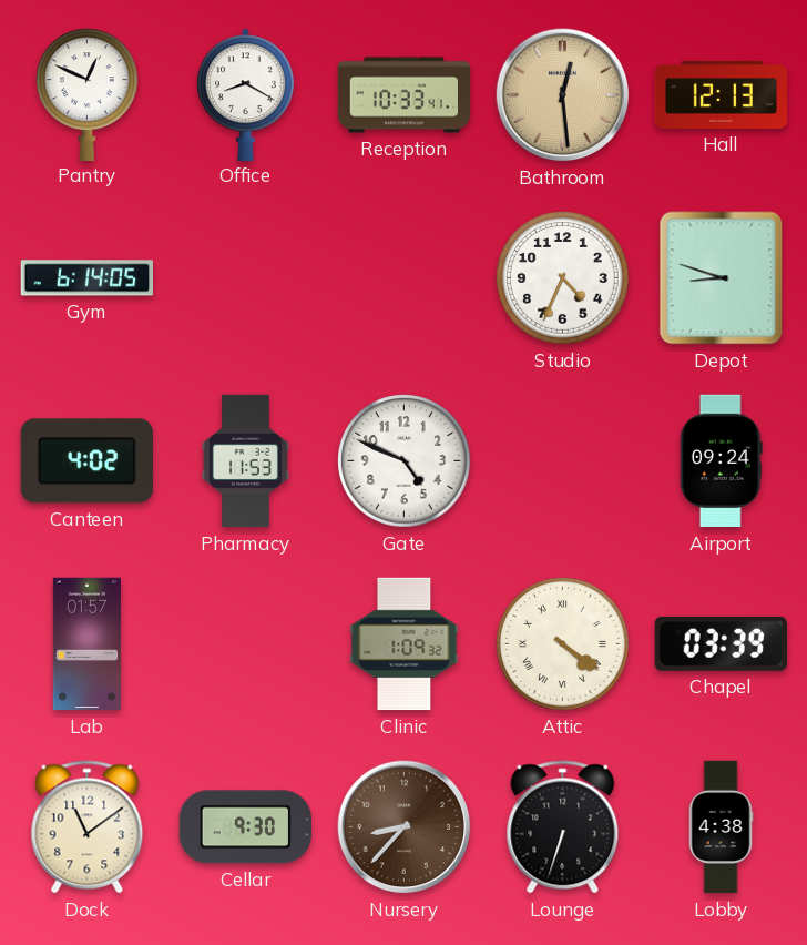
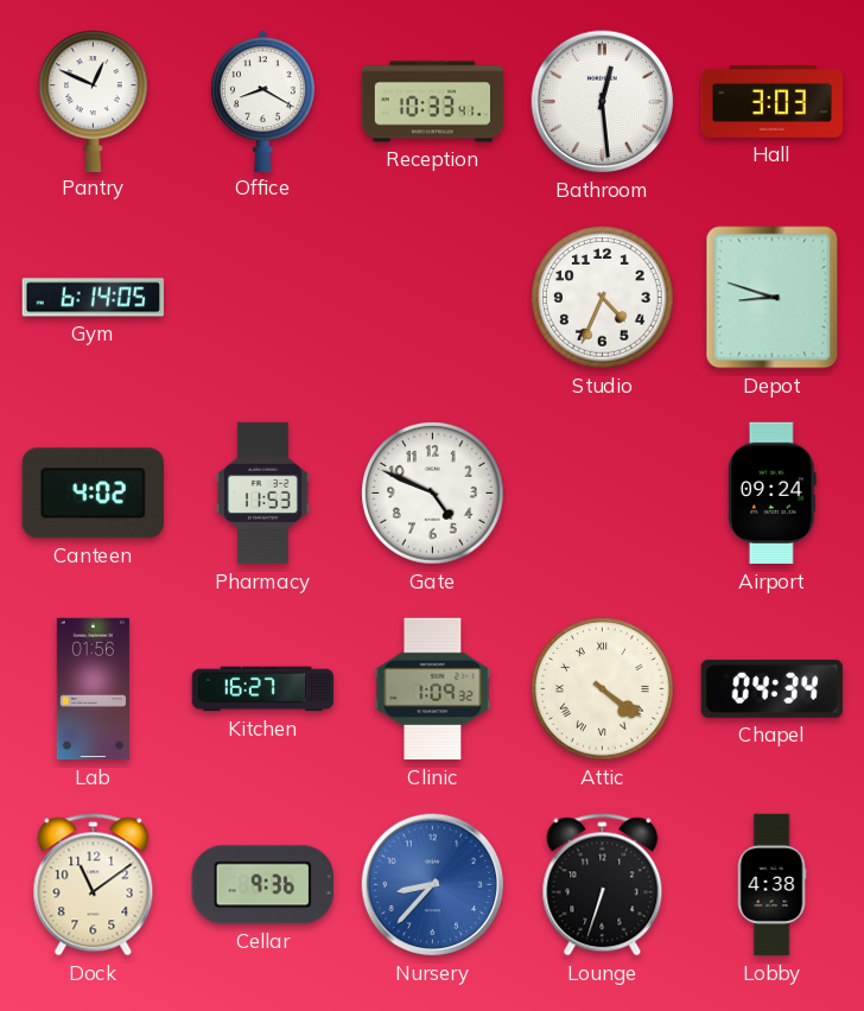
Bathroom dial: champagne -> white (603, 102)
Hall: 12:13 -> 3:03 (773, 101)
Lab: 01:57 -> 01:56 (93, 689)
Kitchen: none -> 16:27 (263, 689)
Chapel: 03:39 -> 04:34 (771, 688)
Cellar: 9:30 -> 9:36 (262, 885)
Nursery dial: brown -> blue (433, 885)
